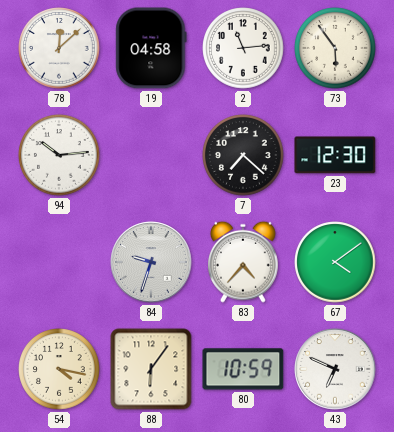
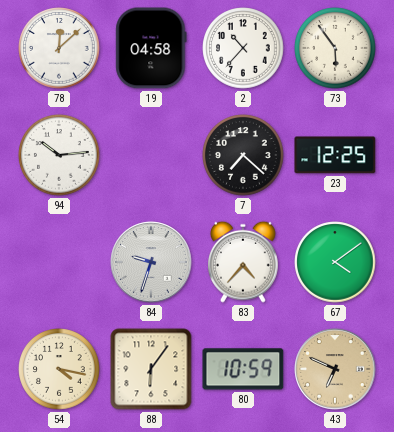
2: 11:14 -> 10:37 (243, 48)
23: 12:30 -> 12:25 (335, 155)
43 dial: white -> champagne (335, 369)
